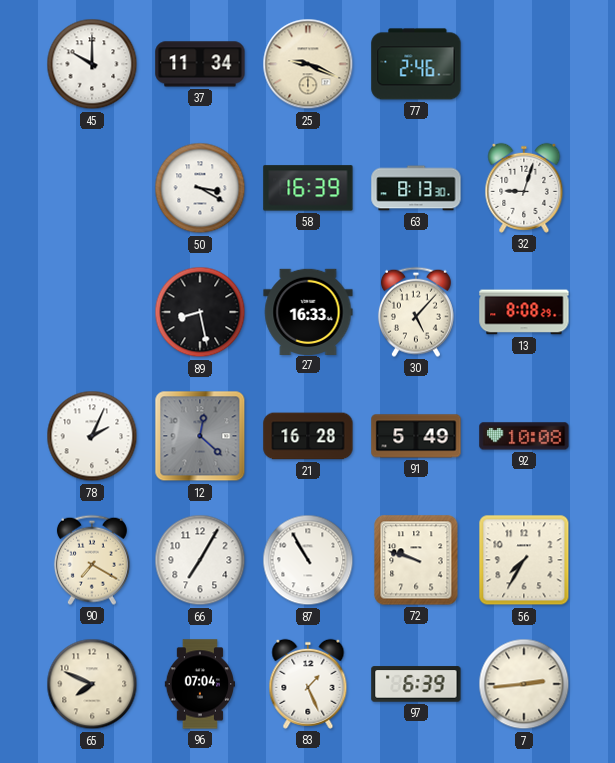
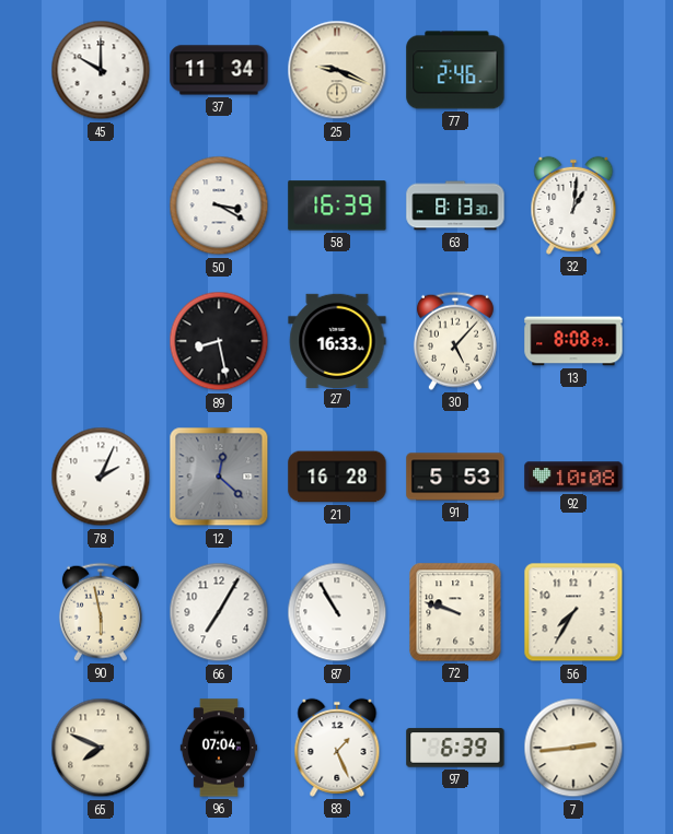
32: 9:03 -> 1:01 (573, 205)
91: 5:49 -> 5:53 (455, 477)
90: 7:20 -> 5:58 (101, 612)
